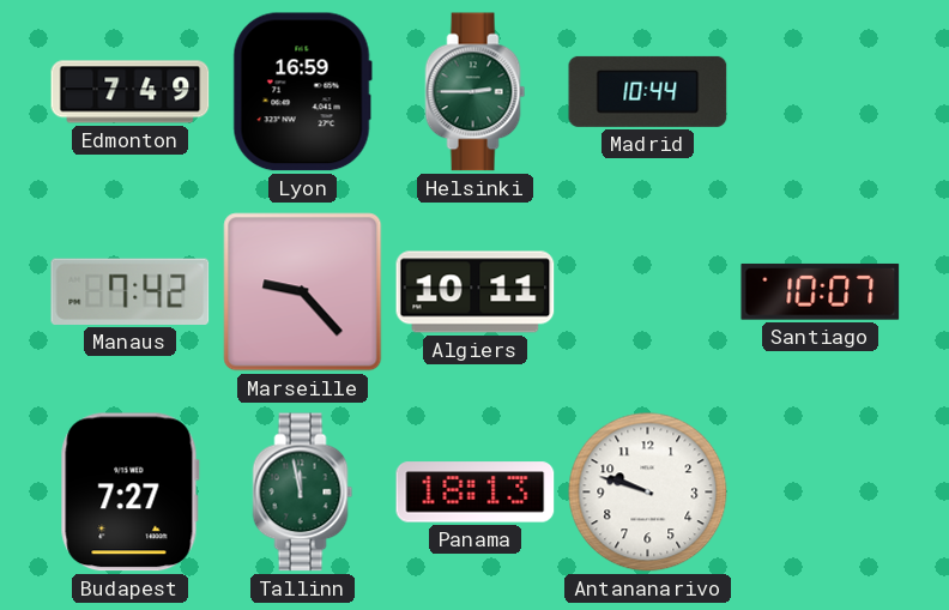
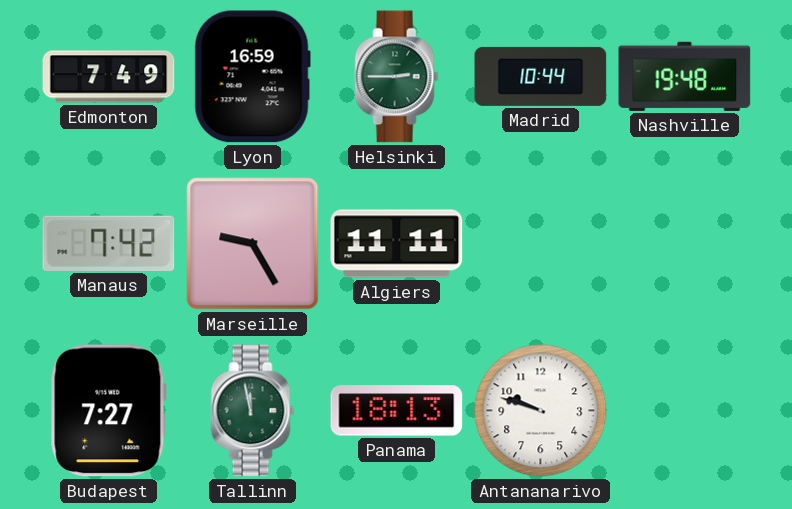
Nashville: none -> 19:48 (685, 76)
Marseille: 9:23 -> 9:25 (253, 244)
Algiers: 10:11 -> 11:11 (397, 244)
Santiago: 10:07 -> none (821, 291)
